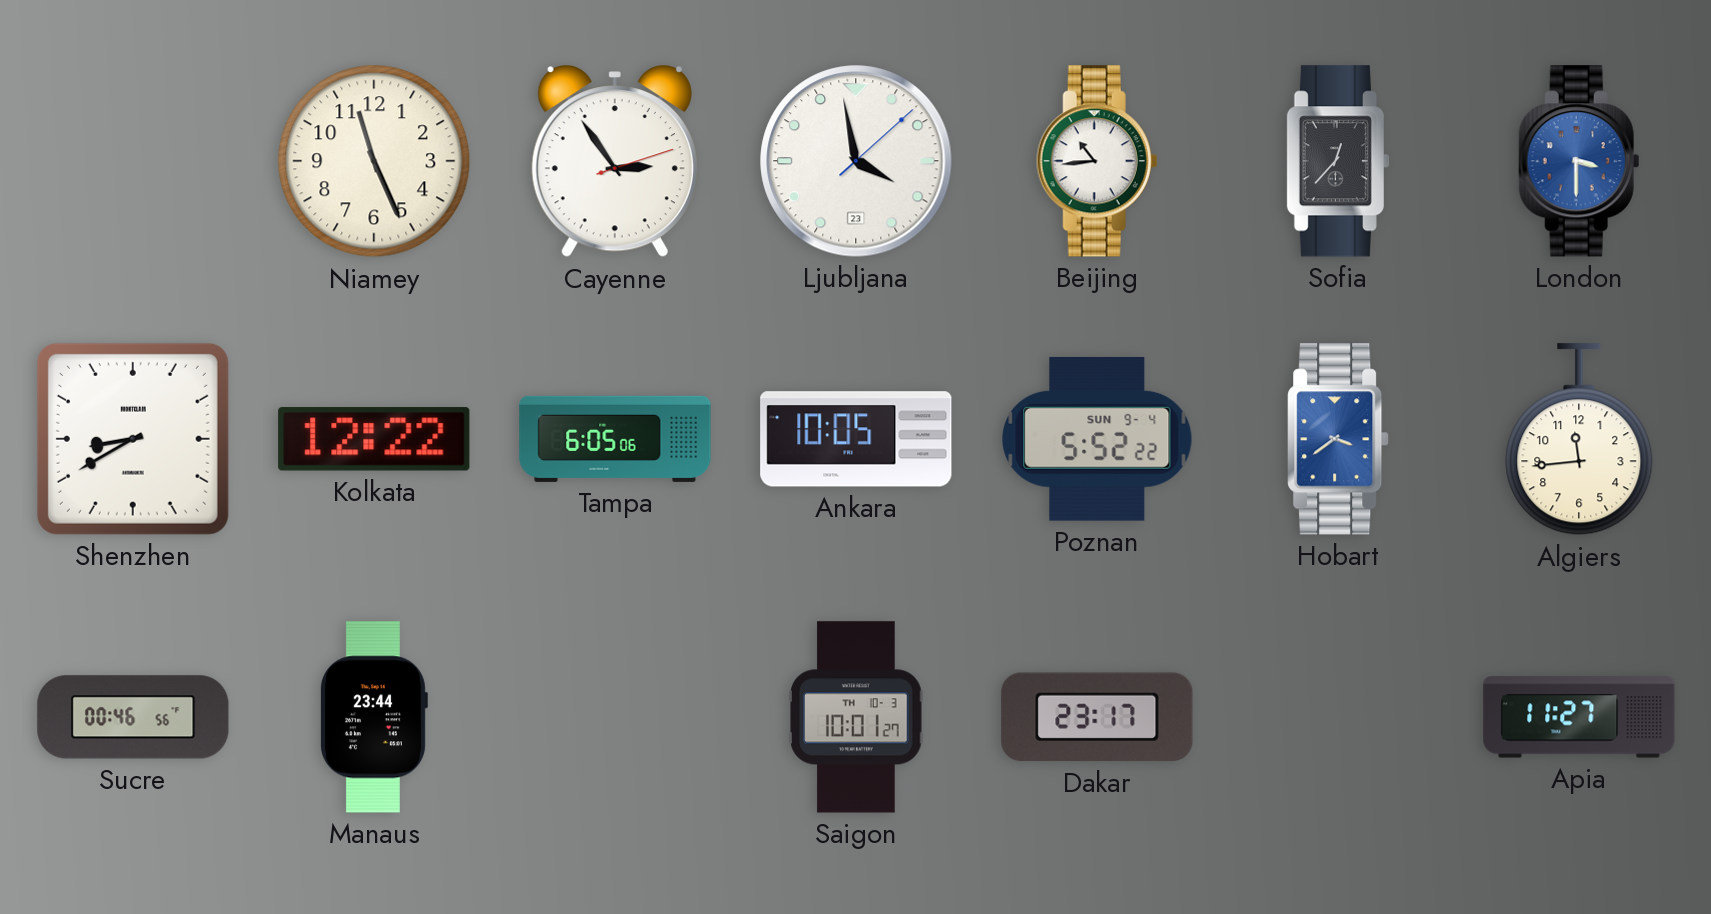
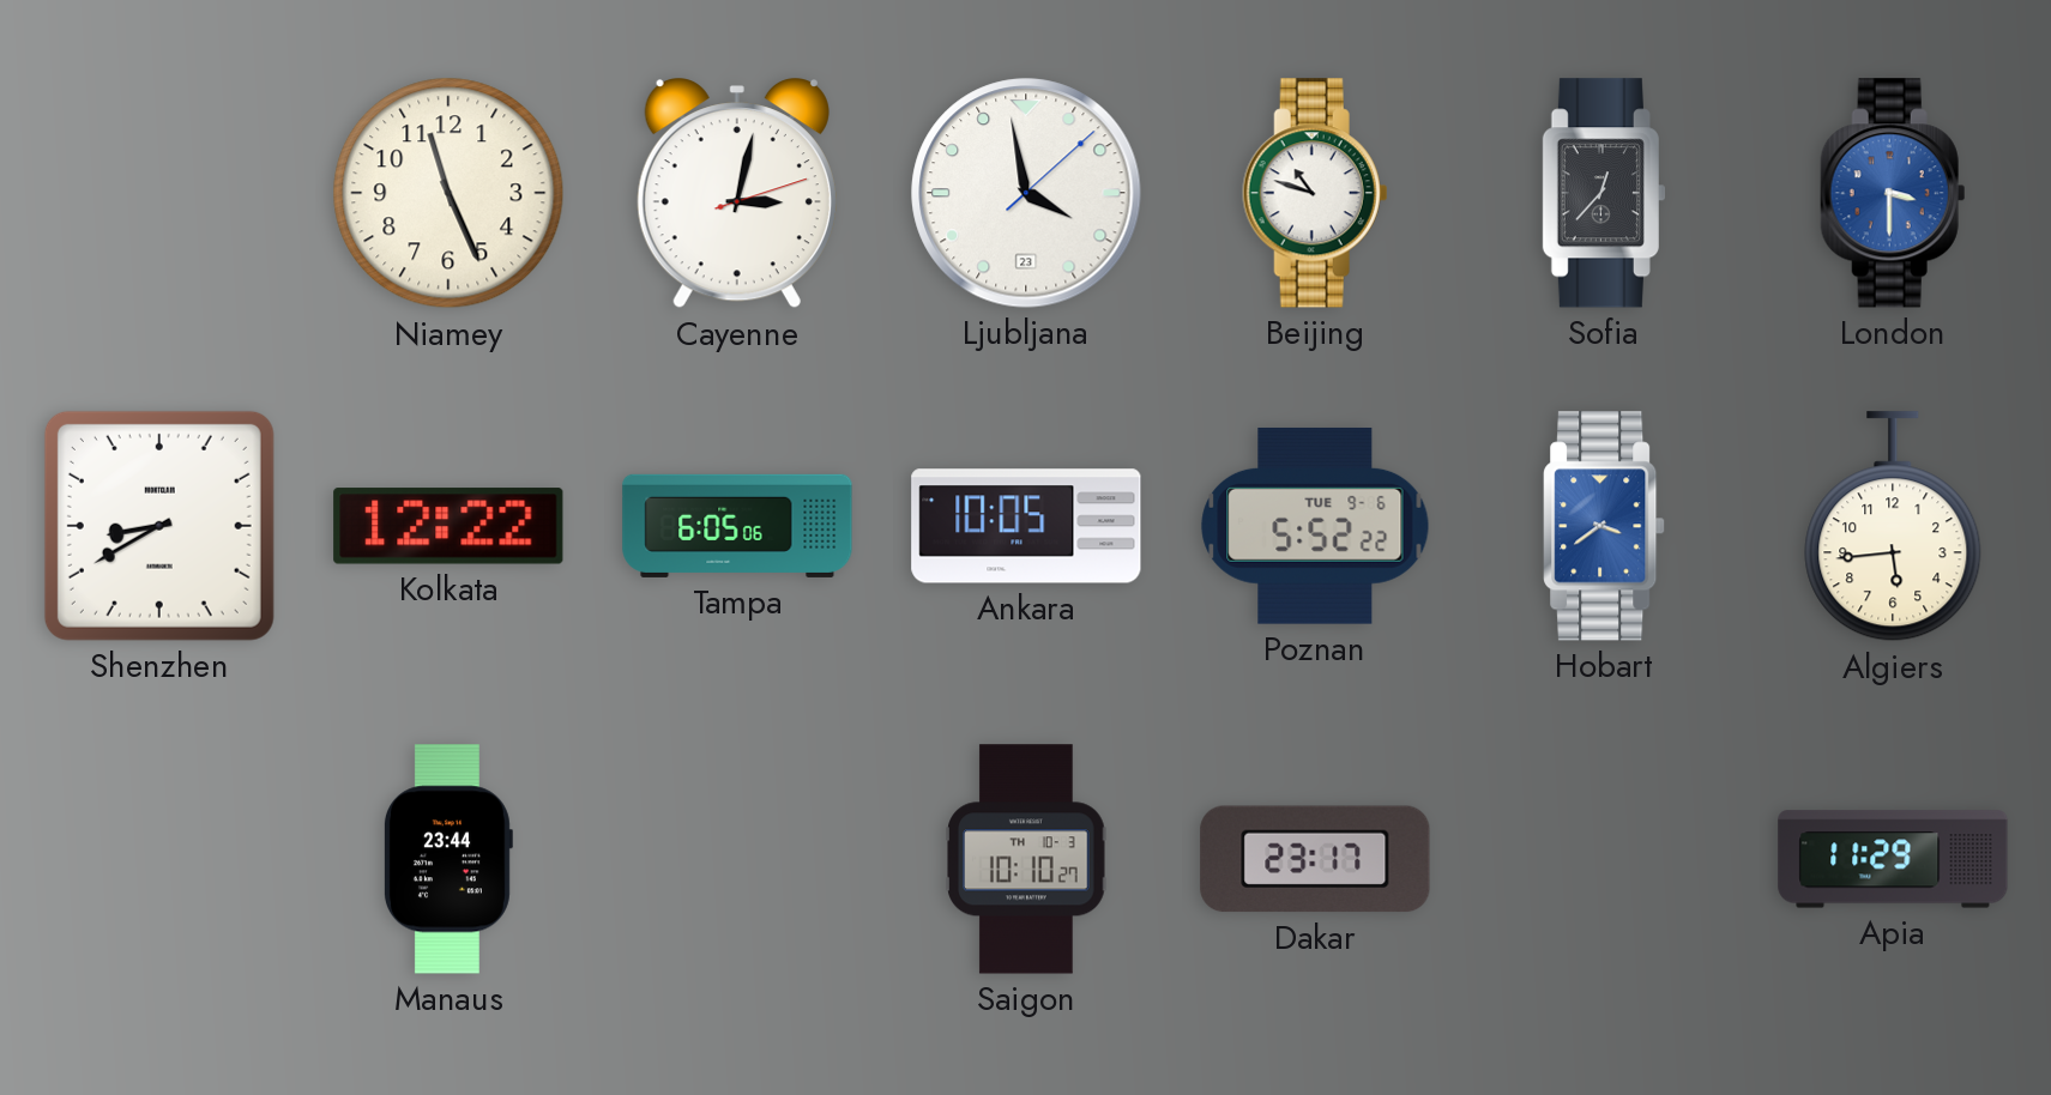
Cayenne: 2:54 -> 3:02 (737, 194)
Beijing: 10:44 -> 10:48 (1315, 193)
Poznan date: SUN 9-4 -> TUE 9-6 (1315, 526)
Algiers: 11:44 -> 5:44 (1893, 527)
Sucre: 00:46 -> none (133, 717)
Saigon: 10:01 -> 10:10 (1026, 859)
Apia: 11:27 -> 11:29 (1893, 859)
